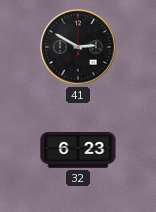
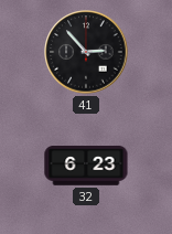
41: 2:50 -> 2:53 (86, 52)
